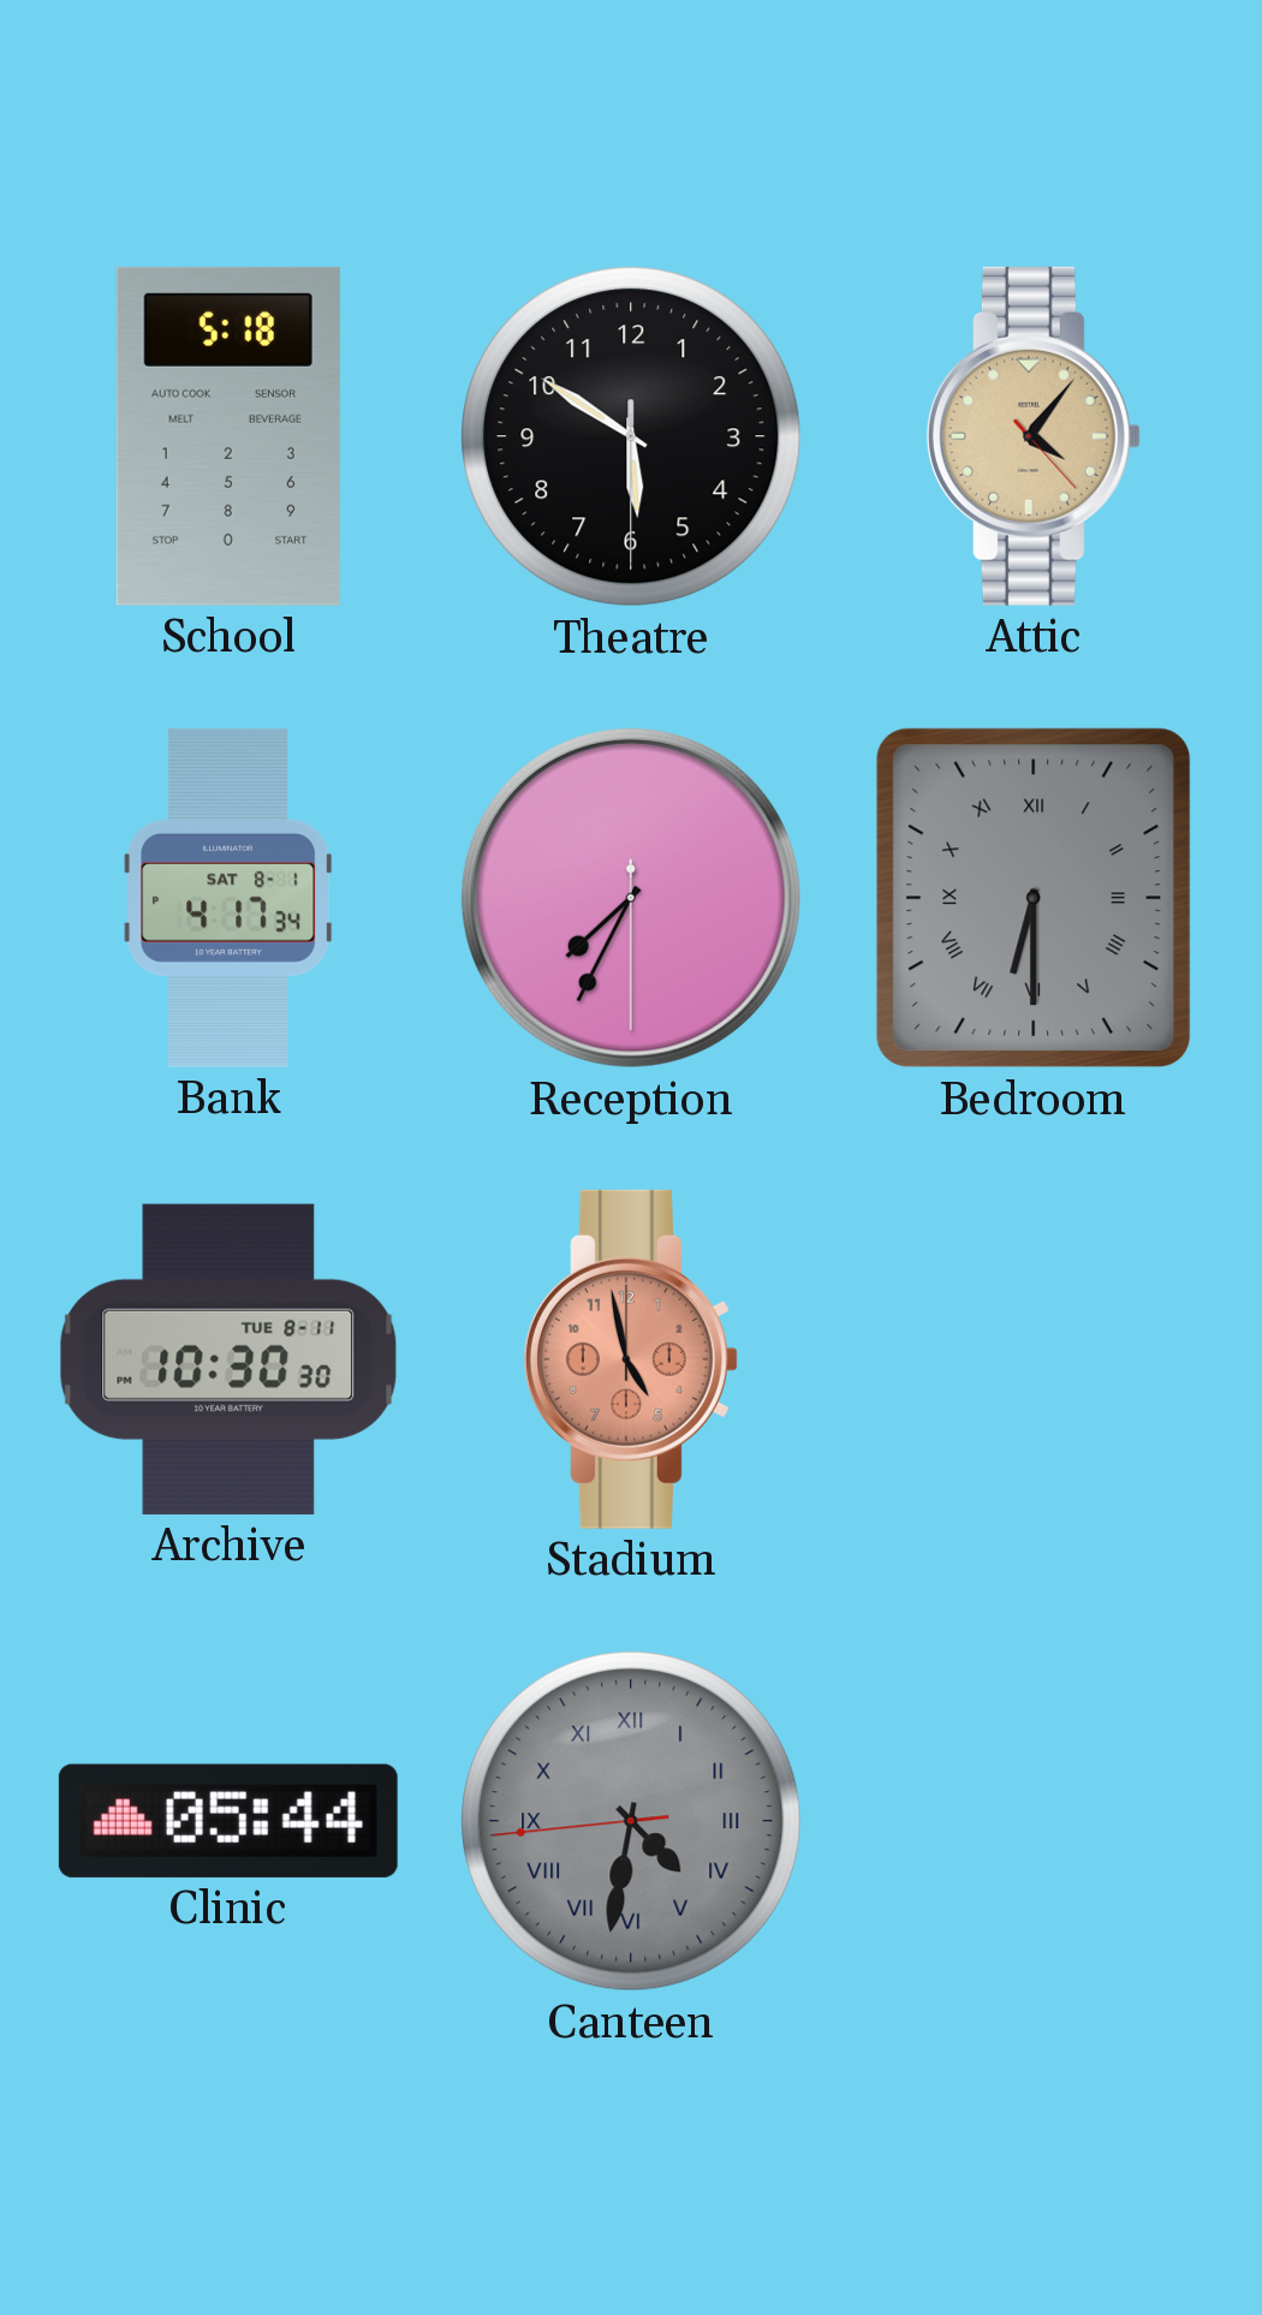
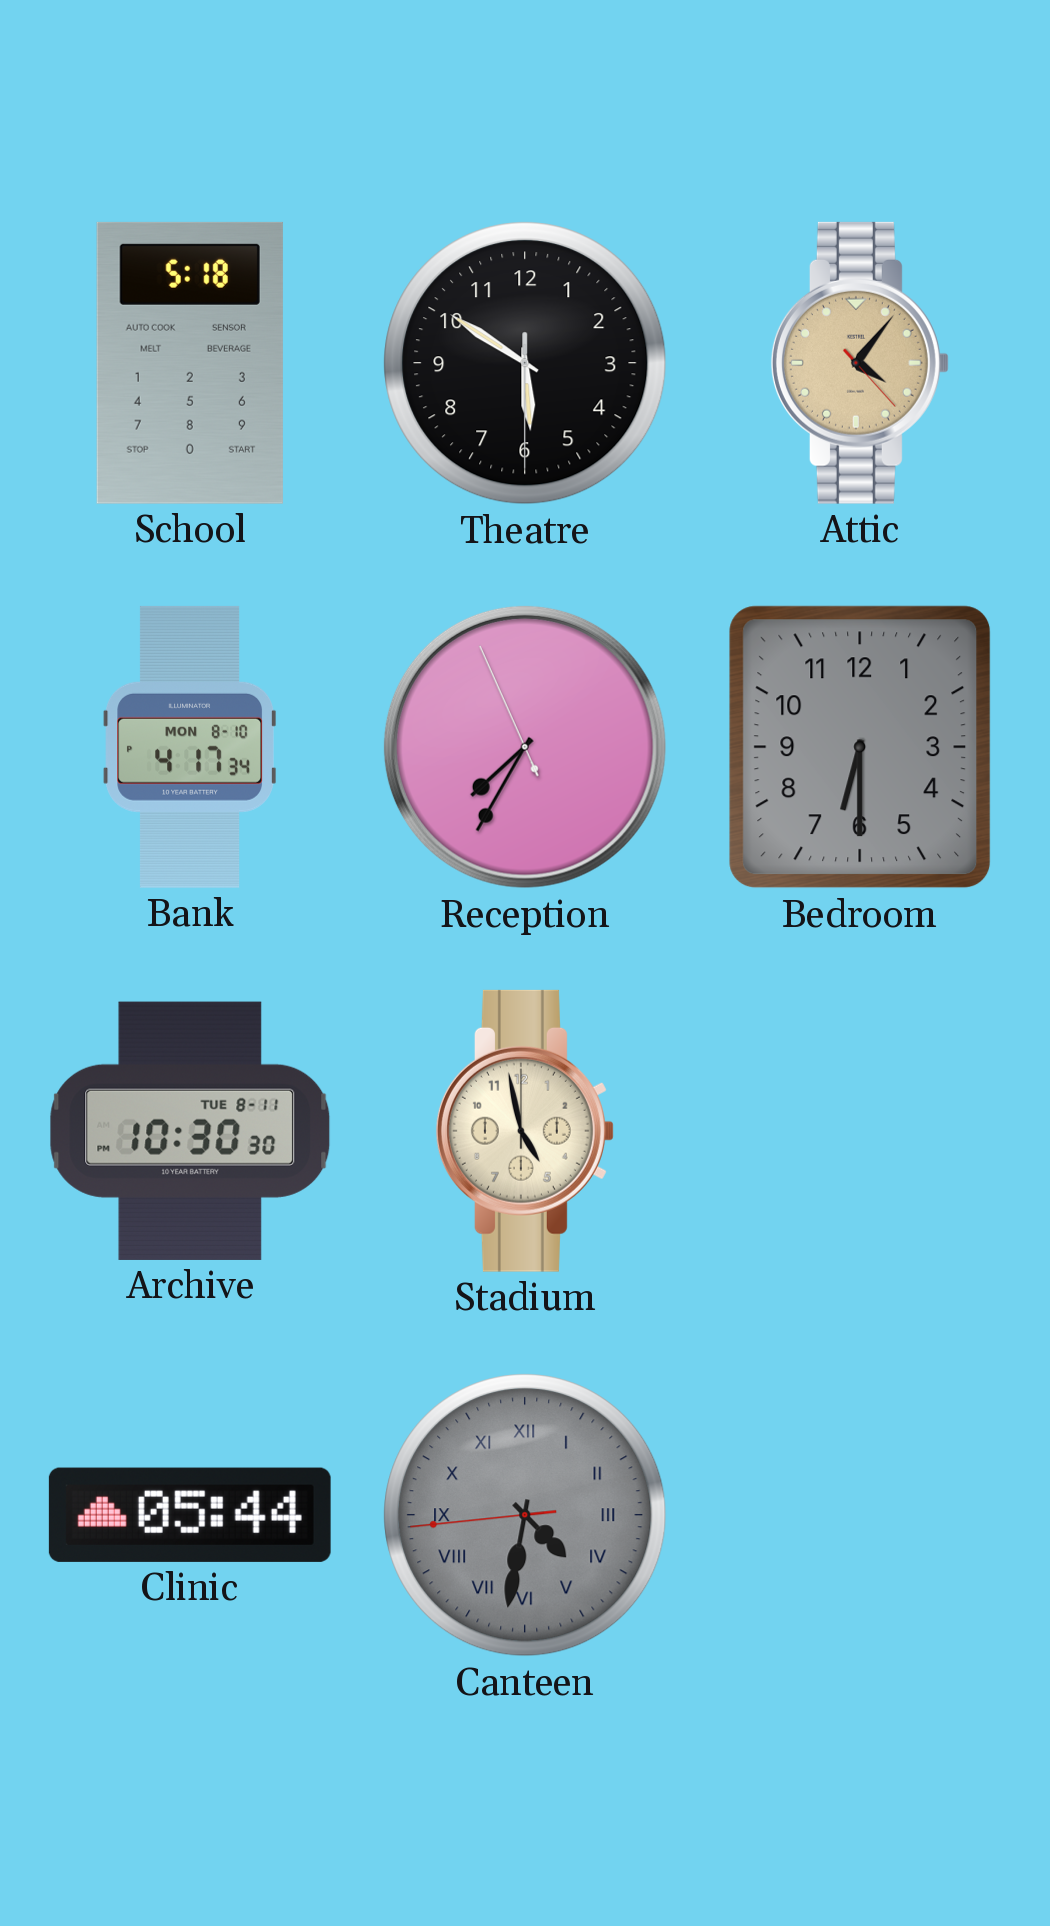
Bank date: SAT 8-1 -> MON 8-10 (189, 747)
Reception: 7:34:30 -> 7:34:56 (525, 747)
Bedroom numerals: Roman -> Arabic (860, 747)
Stadium dial: salmon -> cream (525, 1131)
